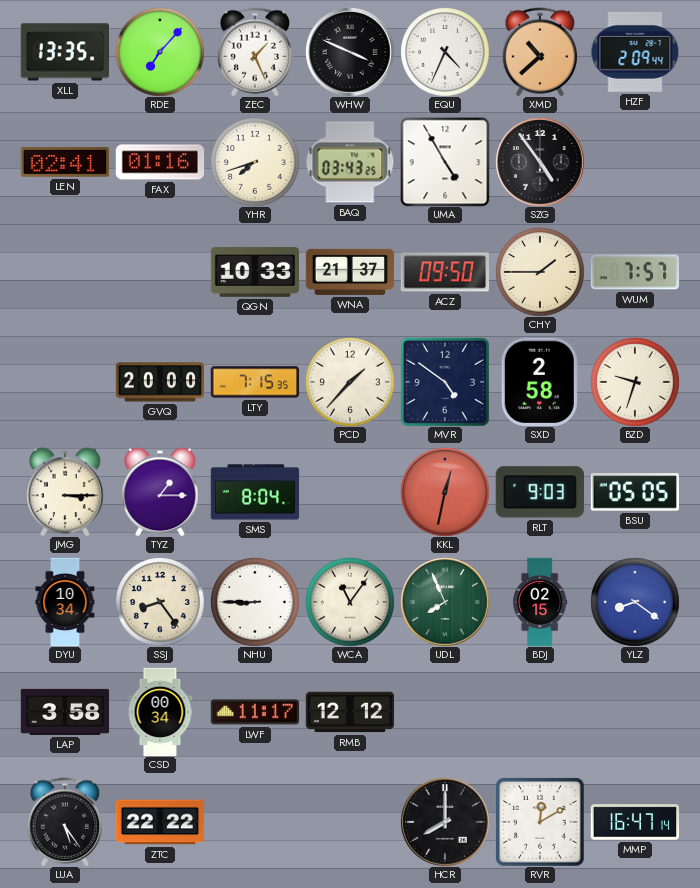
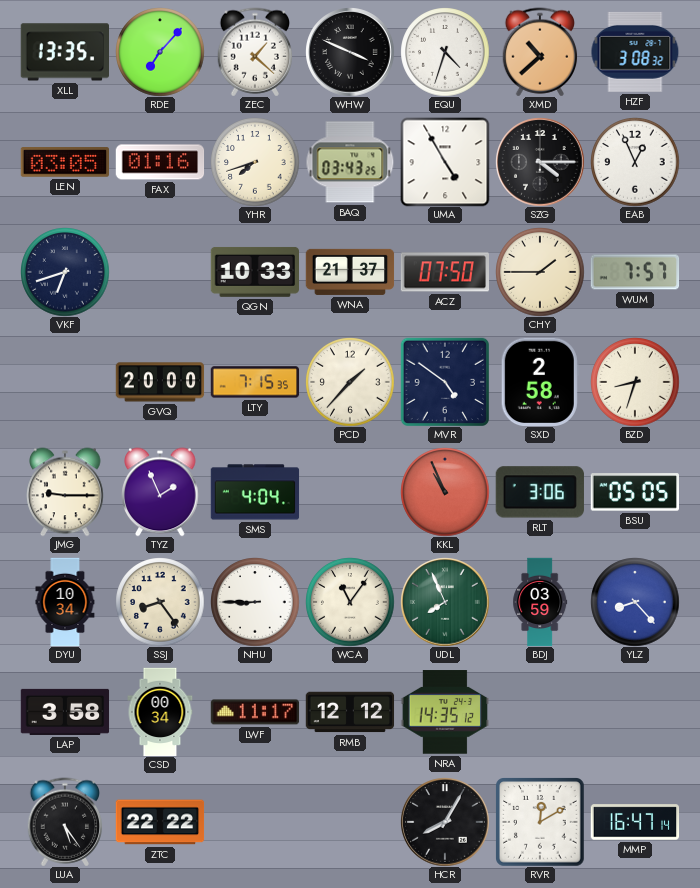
ZEC: 1:26 -> 1:22 (255, 52)
EQU: 4:34 -> 4:33 (445, 52)
HZF: 2:09 -> 3:08 (635, 52)
LEN: 02:41 -> 03:05 (64, 162)
SZG: 4:54 -> 4:15 (540, 162)
EAB: none -> 12:56 (635, 162)
VKF: none -> 6:42 (65, 272)
ACZ: 09:50 -> 07:50 (445, 272)
BZD: 9:33 -> 8:33 (635, 382)
JMG: 3:15 -> 9:15 (65, 492)
TYZ: 1:15 -> 1:56 (160, 492)
SMS: 8:04 -> 4:04 (255, 492)
KKL: 12:32 -> 10:56 (445, 492)
RLT: 9:03 -> 3:06 (540, 492)
BDJ: 02:15 -> 03:59 (540, 602)
YLZ: 8:21 -> 8:23 (635, 602)
NRA: none -> 14:35 (444, 712)
HCR: 8:00 -> 8:05 (445, 822)
